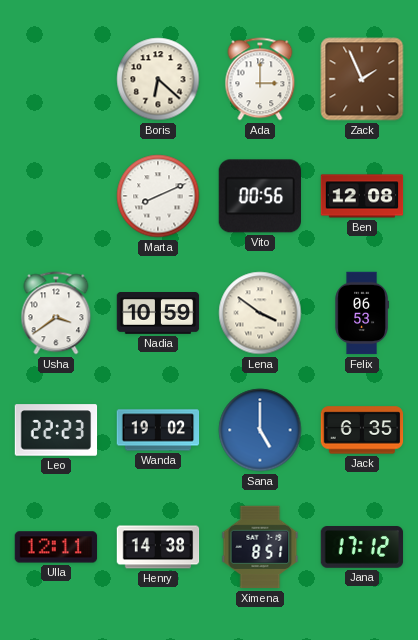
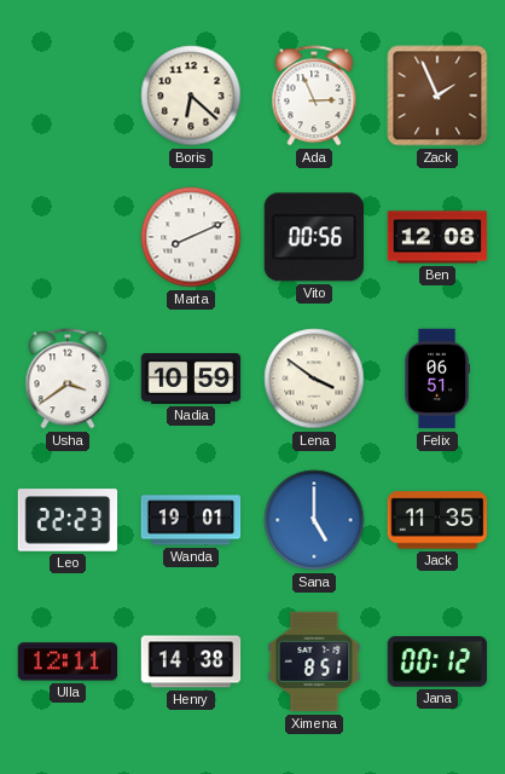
Ada: 3:00 -> 2:56 (314, 96)
Felix: 06:53 -> 06:51 (437, 379)
Wanda: 19:02 -> 19:01 (191, 520)
Jack: 6:35 -> 11:35 (437, 520)
Jana: 17:12 -> 00:12 (437, 663)
